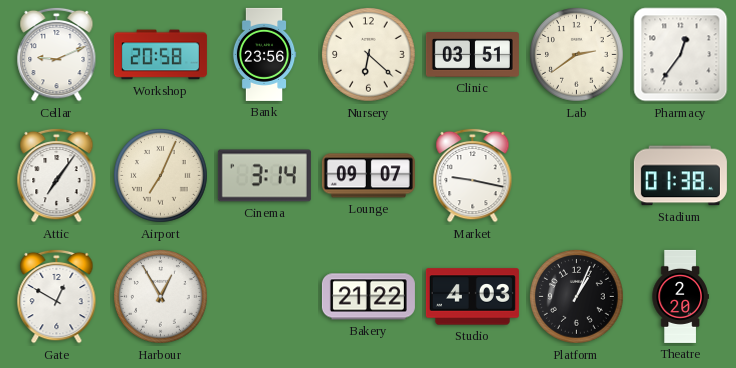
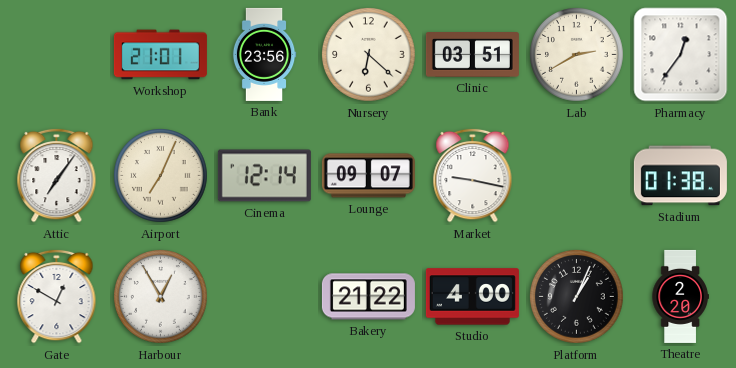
Cellar: 9:11 -> none (57, 54)
Workshop: 20:58 -> 21:01 (160, 55)
Lab: 2:39 -> 2:40 (577, 55)
Cinema: 3:14 -> 12:14 (264, 176)
Studio: 4:03 -> 4:00 (472, 297)
